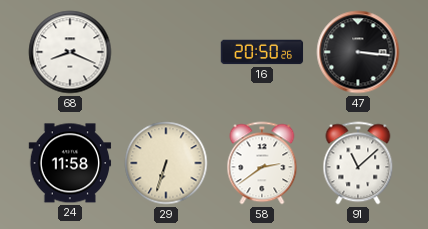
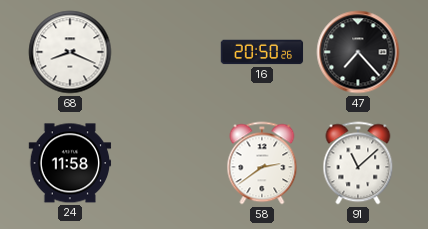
47: 3:16 -> 7:23 (358, 52)
29: 6:33 -> none (166, 163)
